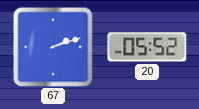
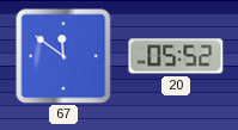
67: 2:12 -> 11:51 (63, 56)
